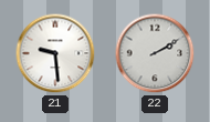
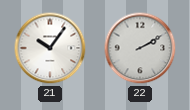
21: 9:29 -> 10:06 (50, 48)
